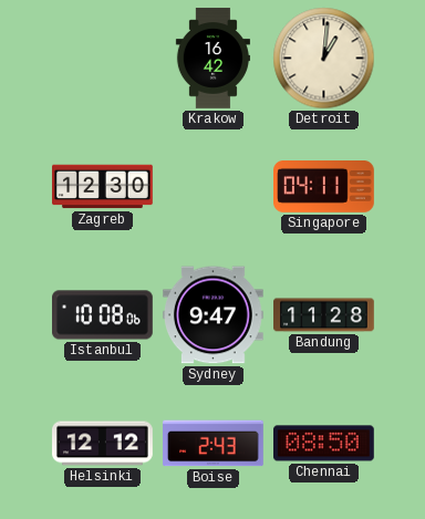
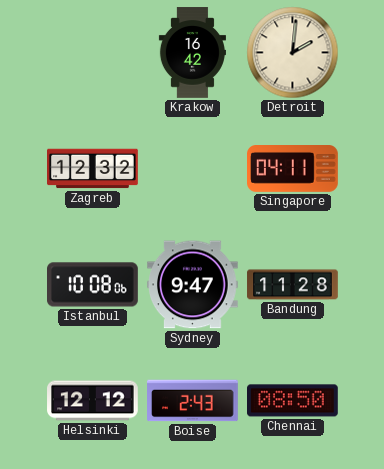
Detroit: 1:01 -> 2:01 (293, 53)
Zagreb: 12:30 -> 12:32 (93, 169)
